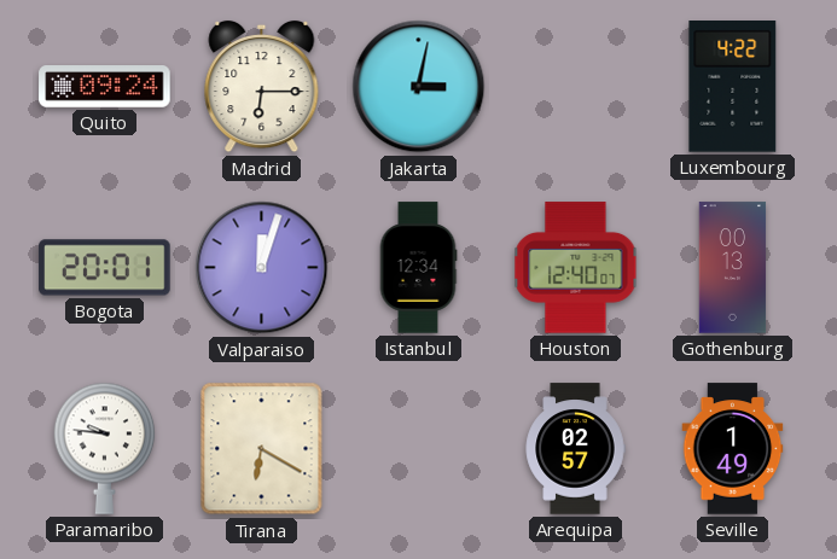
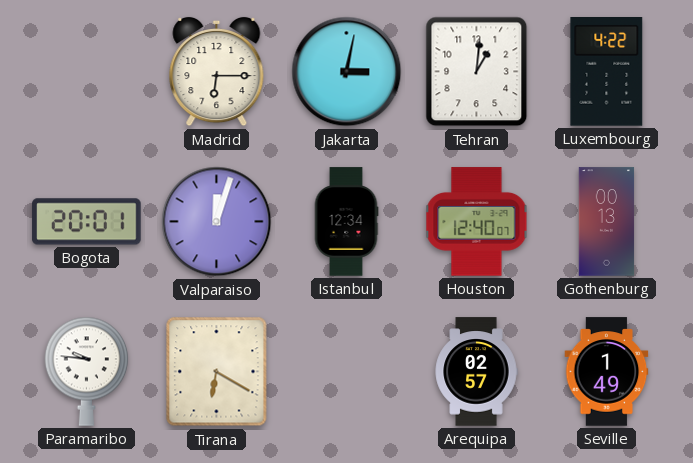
Quito: 09:24 -> none (105, 87)
Tehran: none -> 1:01 (477, 72)
